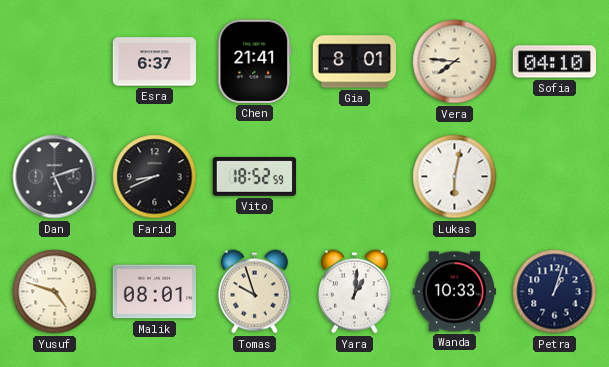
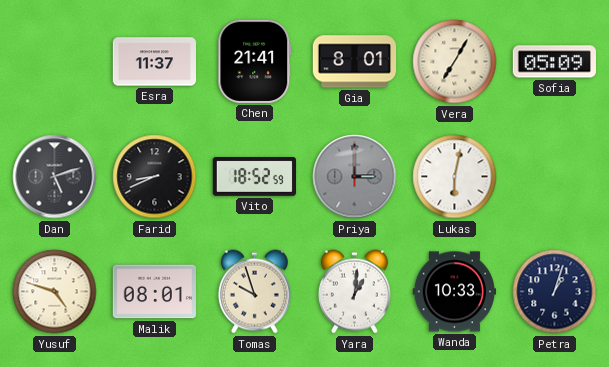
Esra: 6:37 -> 11:37 (155, 62)
Vera: 7:46 -> 7:05 (455, 62)
Sofia: 04:10 -> 05:09 (554, 62)
Priya: none -> 3:00 (355, 177)
